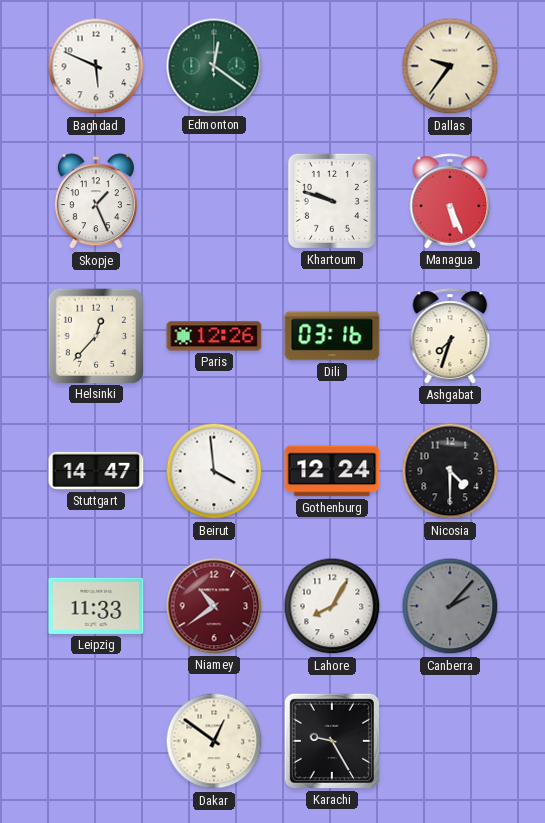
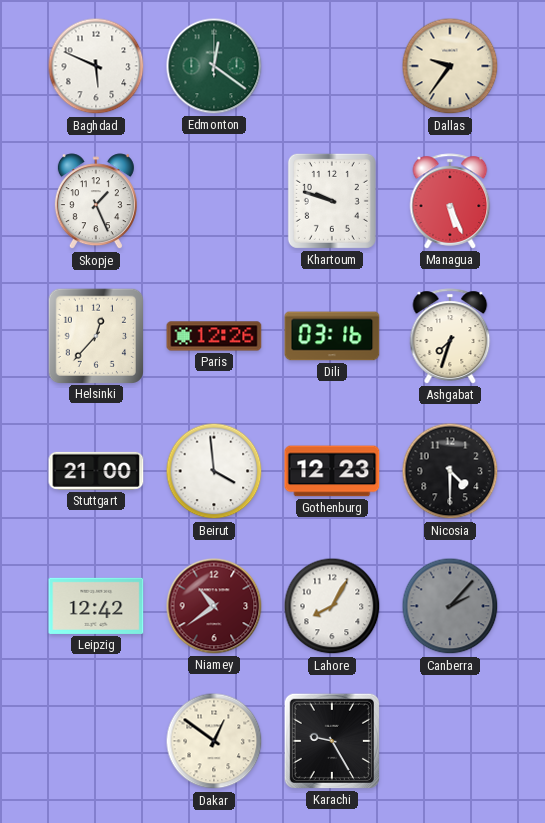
Stuttgart: 14:47 -> 21:00 (96, 471)
Gothenburg: 12:24 -> 12:23 (332, 471)
Leipzig: 11:33 -> 12:42 (96, 606)
